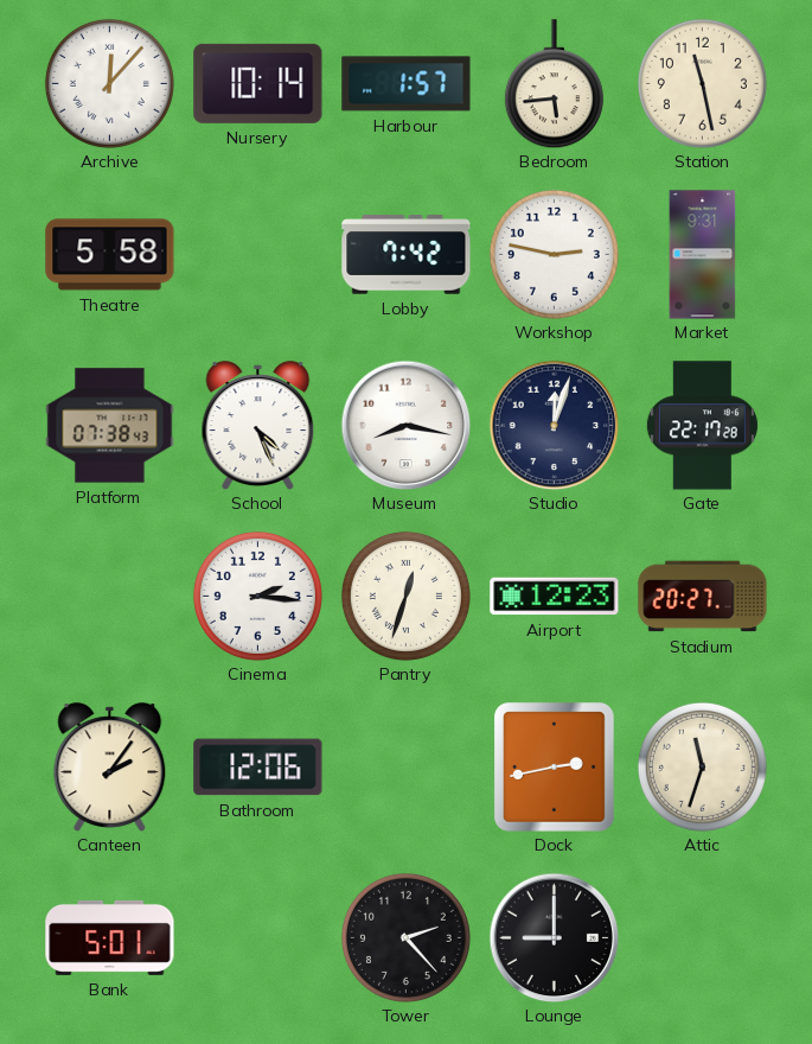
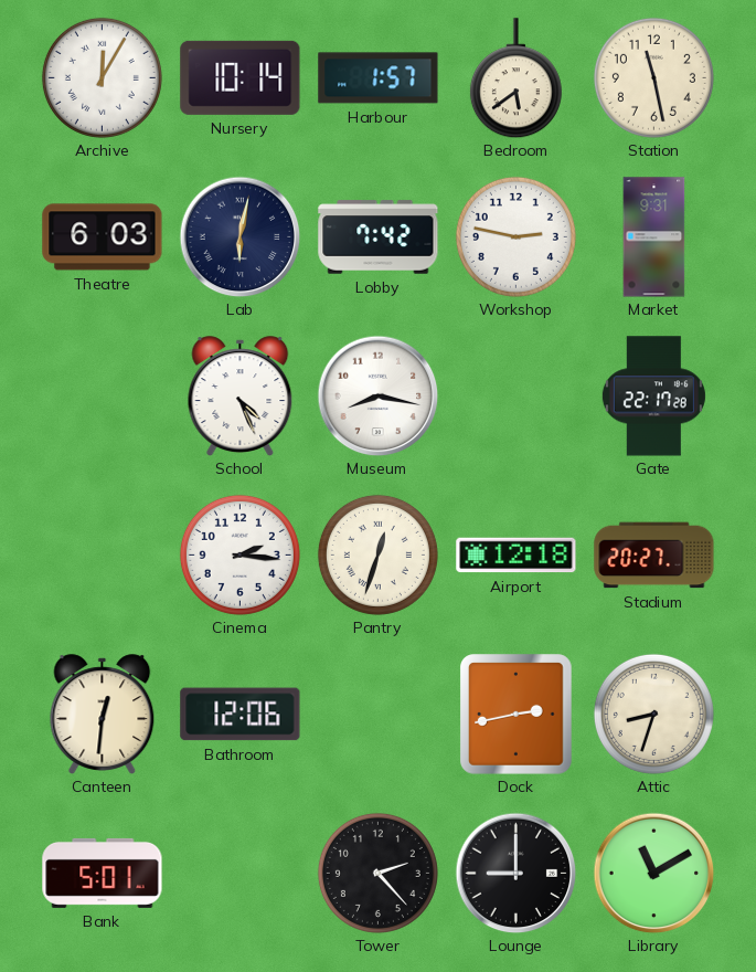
Archive: 12:07 -> 12:05 (102, 77)
Bedroom: 5:44 -> 5:39 (515, 78)
Theatre: 5:58 -> 6:03 (103, 237)
Lab: none -> 6:02 (239, 236)
Platform: 07:38 -> none (110, 426)
Studio: 12:03 -> none (554, 425)
Airport: 12:23 -> 12:18 (517, 556)
Canteen: 2:06 -> 12:31 (103, 715)
Attic: 11:33 -> 8:33 (653, 714)
Library: none -> 11:10 (653, 873)
